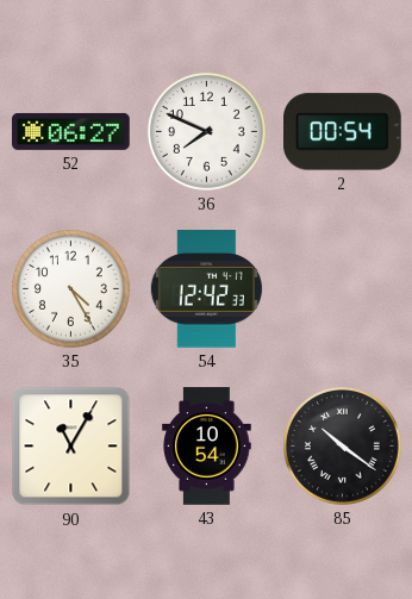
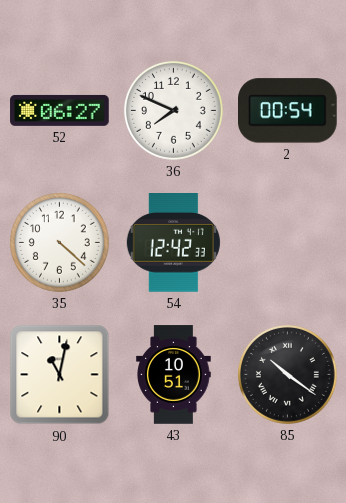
35: 4:25 -> 4:22 (59, 242)
90: 11:05 -> 11:02 (60, 375)
43: 10:54 -> 10:51 (174, 375)
